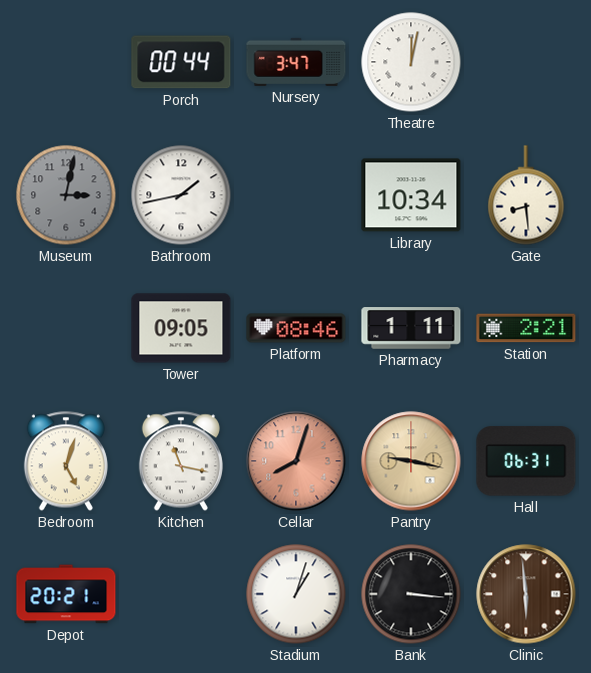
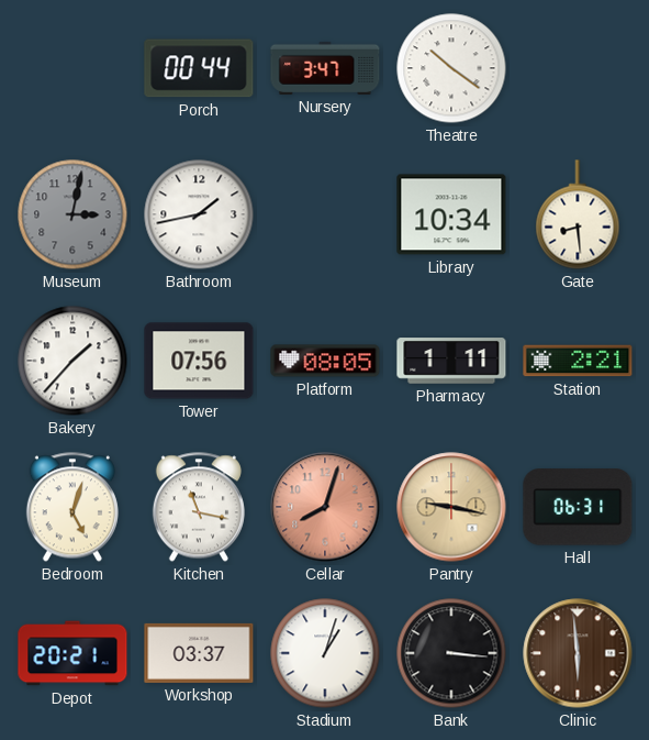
Theatre: 12:02 -> 10:21 (451, 68)
Bakery: none -> 1:37 (72, 361)
Tower: 09:05 -> 07:56 (199, 361)
Platform: 08:46 -> 08:05 (325, 361)
Workshop: none -> 03:37 (199, 653)
